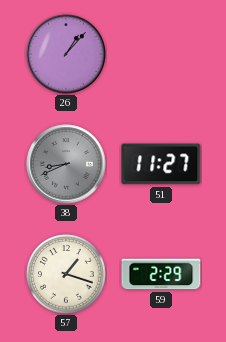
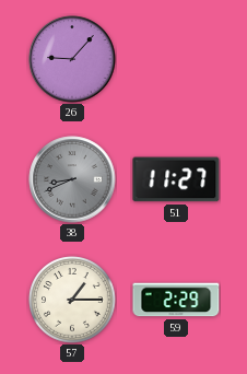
26: 1:07 -> 9:07 (72, 59)
57: 1:18 -> 1:15 (72, 300)
